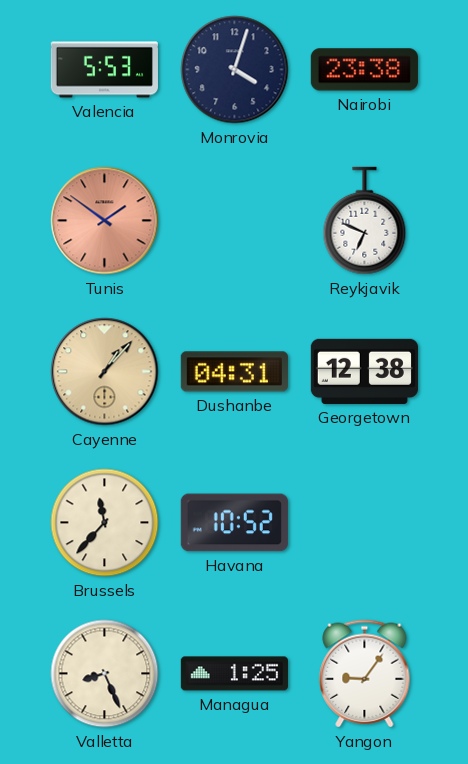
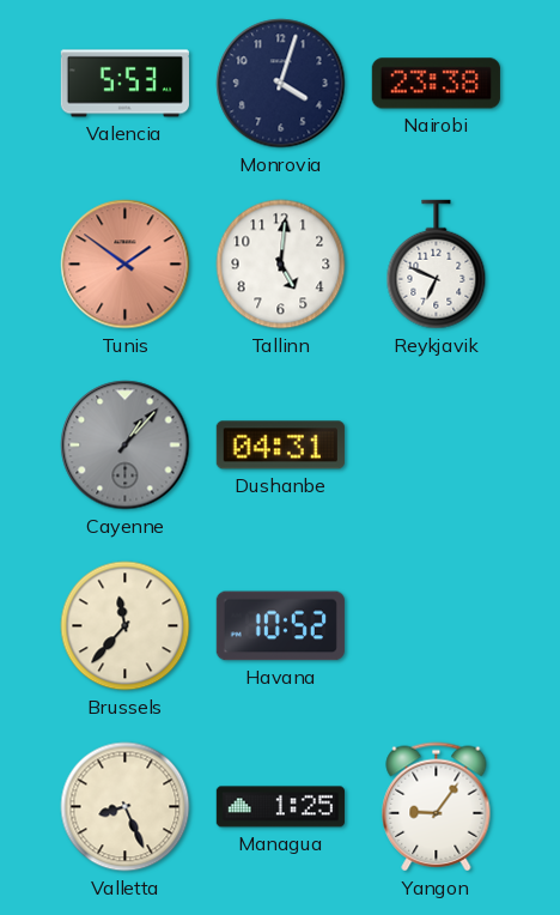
Tallinn: none -> 5:01 (281, 265)
Cayenne dial: champagne -> grey (126, 446)
Georgetown: 12:38 -> none (364, 371)
